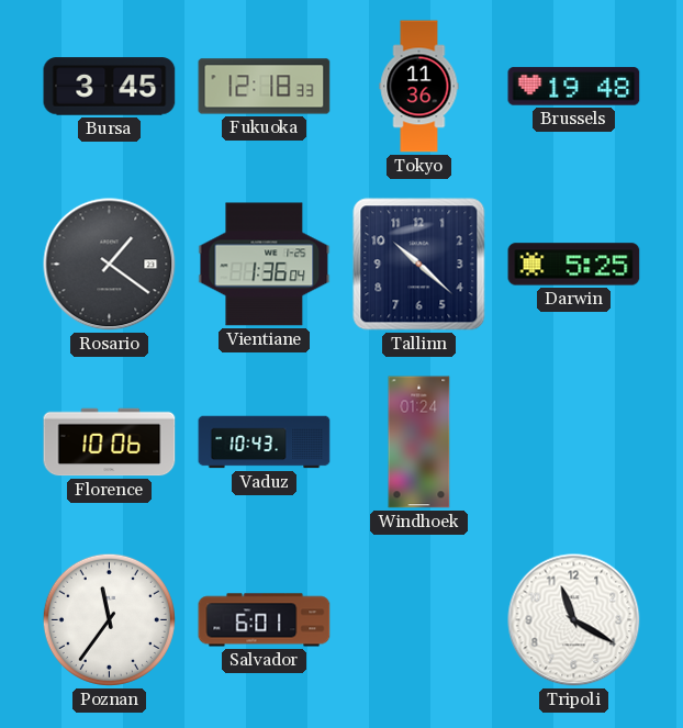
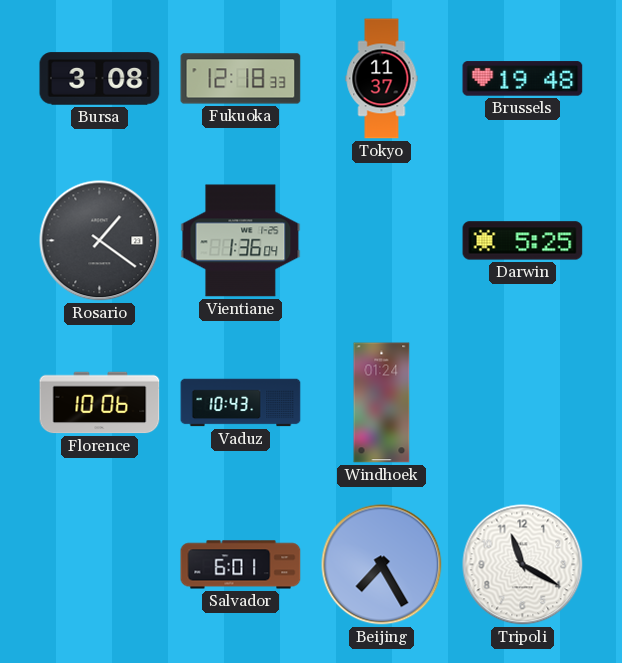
Bursa: 3:45 -> 3:08 (100, 79)
Tokyo: 11:36 -> 11:37 (382, 79)
Tallinn: 10:22 -> none (419, 265)
Poznan: 11:36 -> none (109, 619)
Beijing: none -> 7:25 (382, 565)
